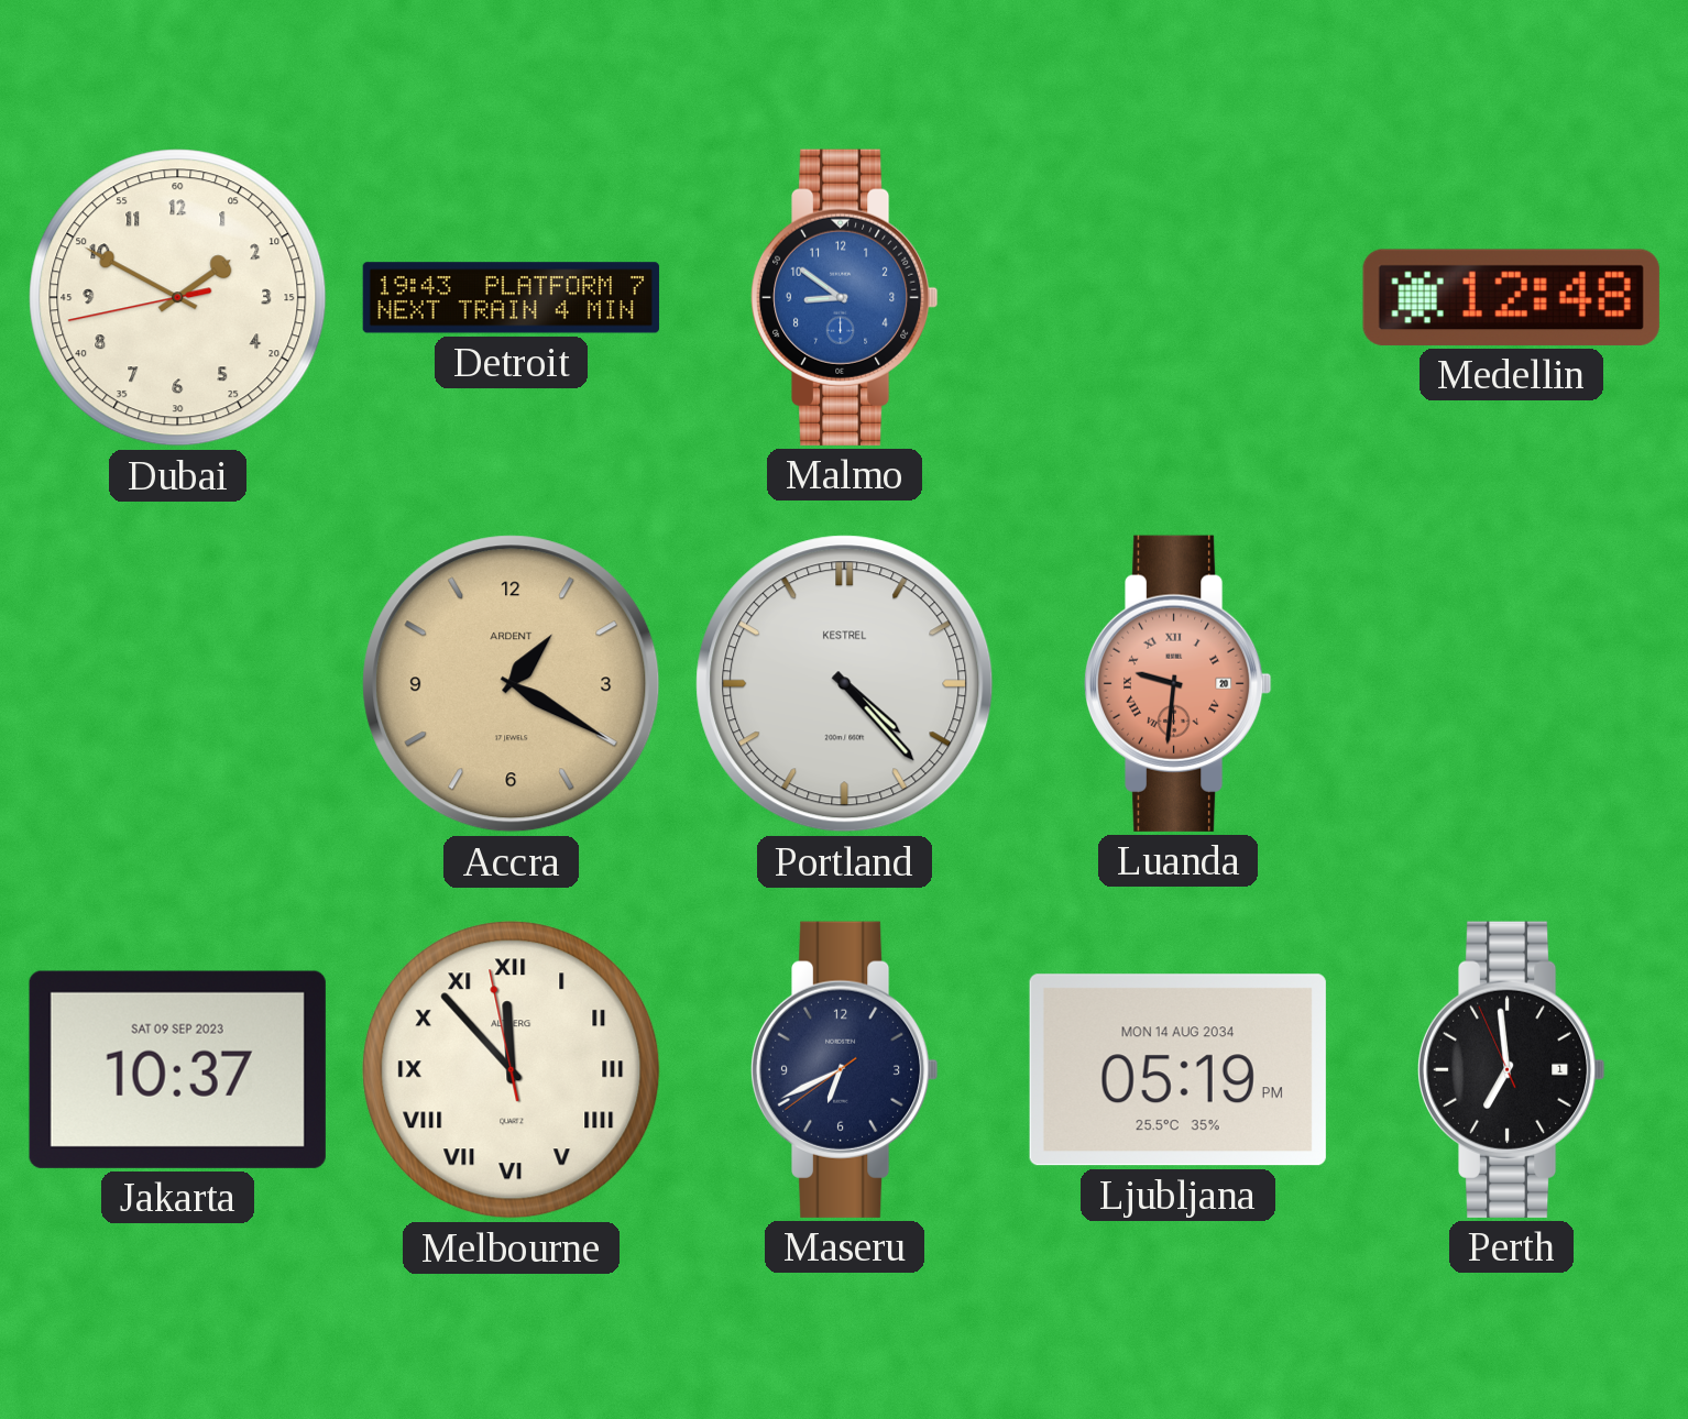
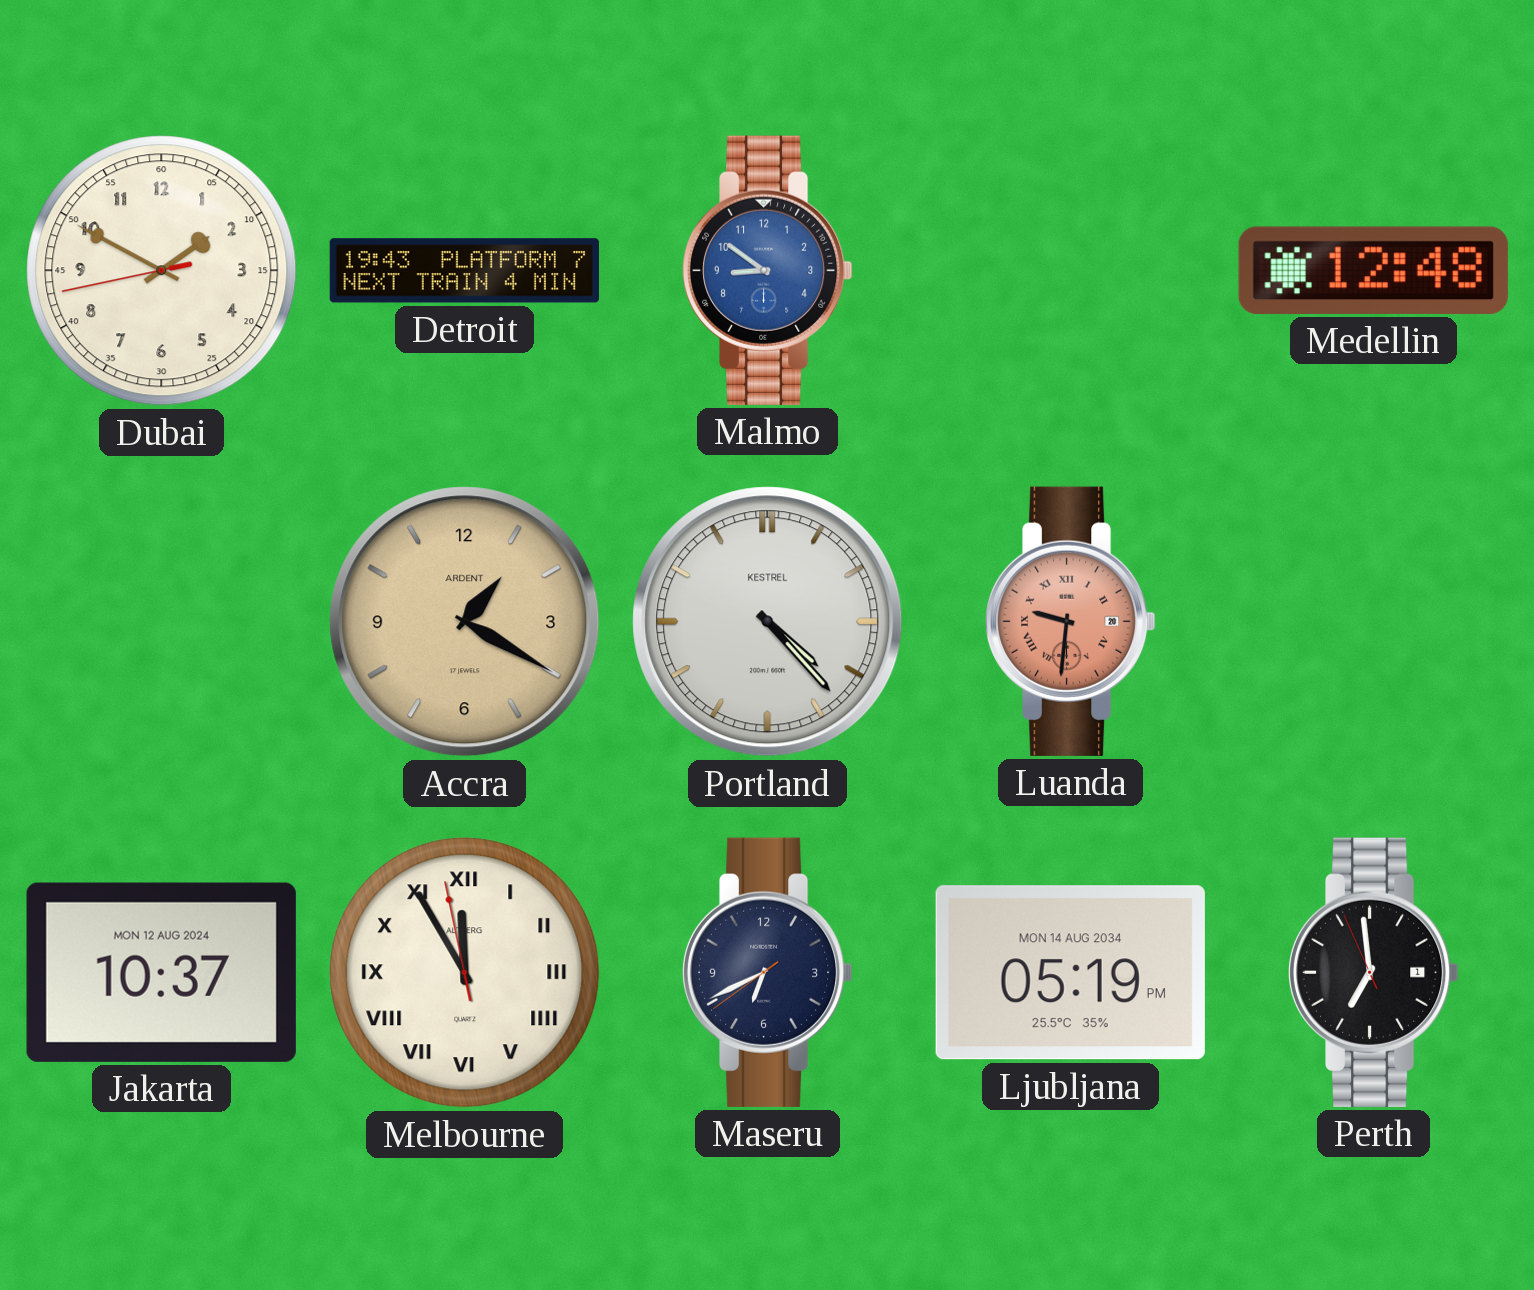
Jakarta date: SAT 09 SEP 2023 -> MON 12 AUG 2024 (161, 972)
Melbourne: 11:52 -> 11:54 (465, 973)
